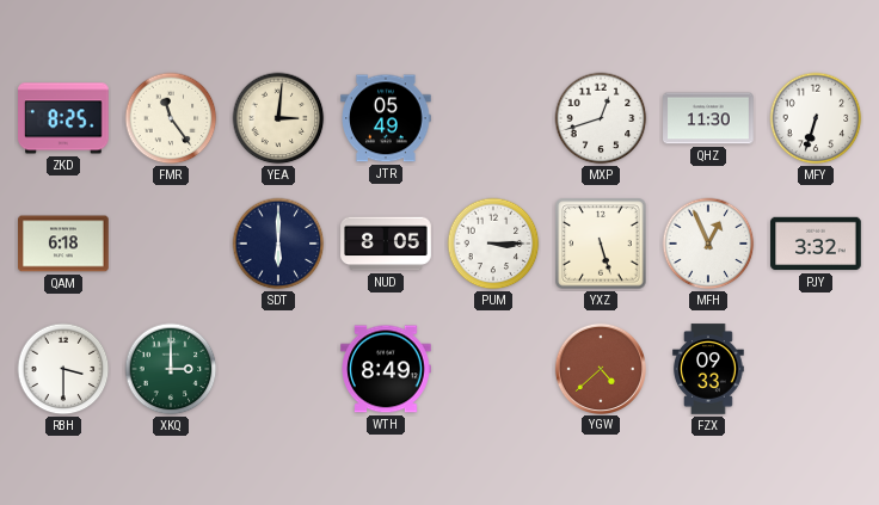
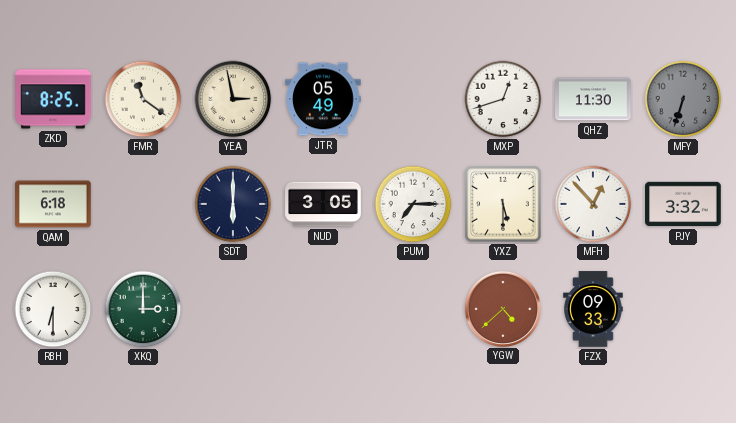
FMR: 11:24 -> 11:21 (143, 99)
YEA: 3:01 -> 2:58 (233, 99)
MFY dial: white -> grey (683, 99)
NUD: 8:05 -> 3:05 (323, 204)
PUM: 3:15 -> 7:15 (413, 204)
YXZ: 5:27 -> 5:30 (503, 204)
MFH: 12:56 -> 12:53 (593, 204)
RBH: 3:30 -> 6:30 (53, 309)
WTH: 8:49 -> none (386, 369)
